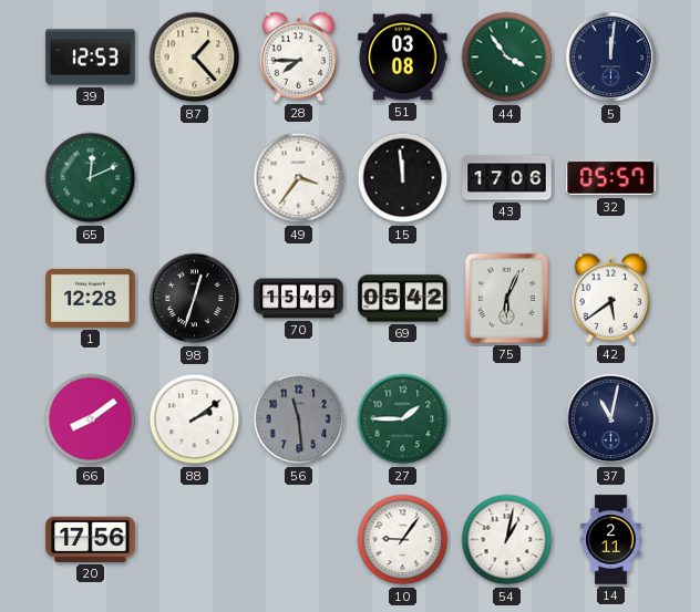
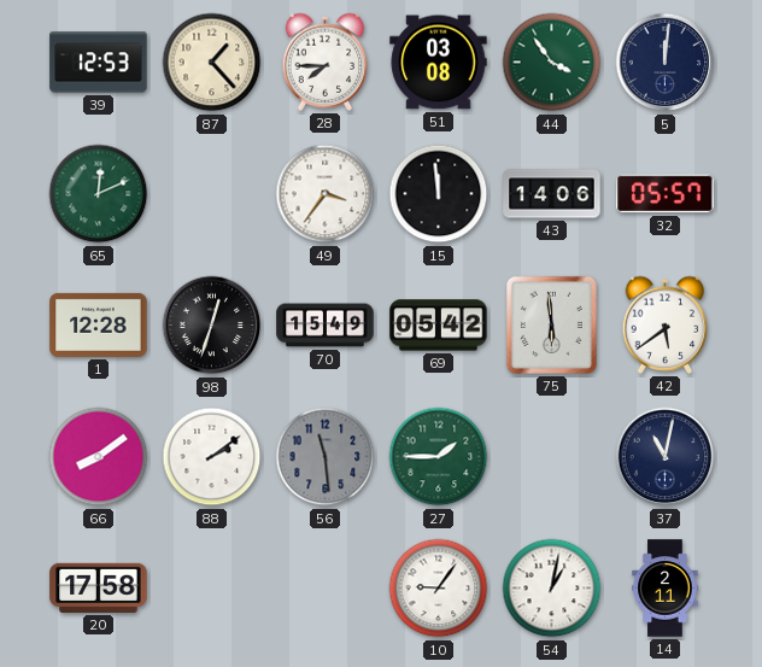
43: 17:06 -> 14:06 (552, 194)
75: 6:04 -> 5:59 (551, 324)
20: 17:56 -> 17:58 (99, 587)
